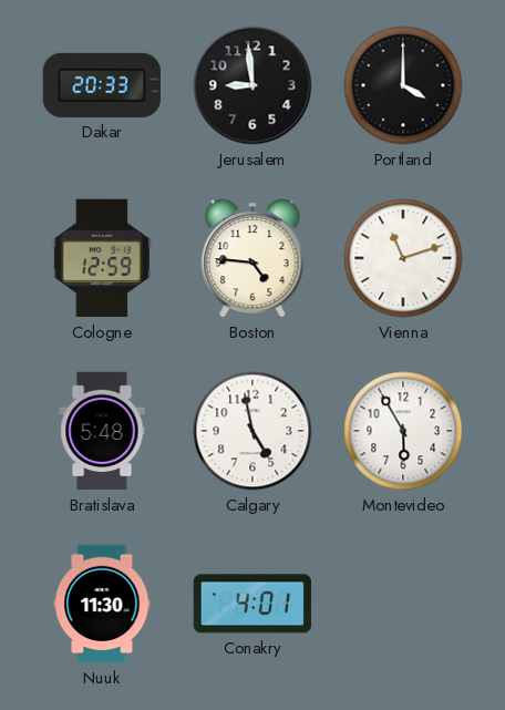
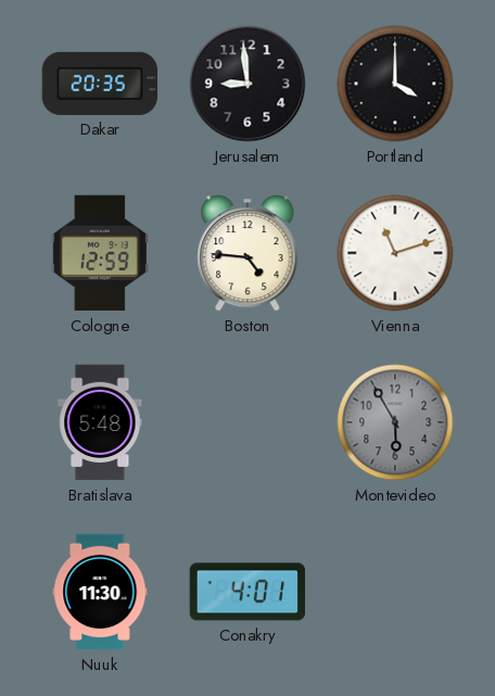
Dakar: 20:33 -> 20:35 (100, 84)
Calgary: 4:58 -> none (252, 431)
Montevideo dial: white -> grey (395, 422)
